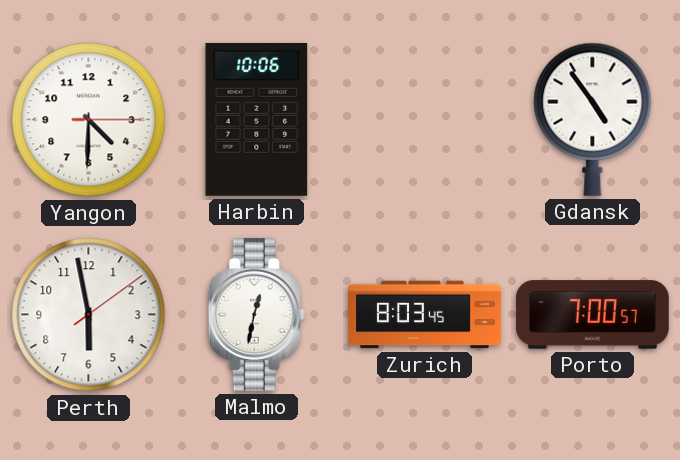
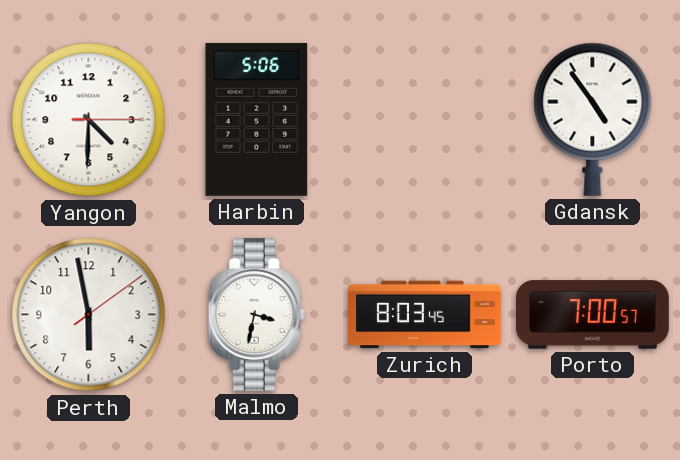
Harbin: 10:06 -> 5:06 (257, 119)
Malmo: 12:32 -> 3:32 (256, 314)
